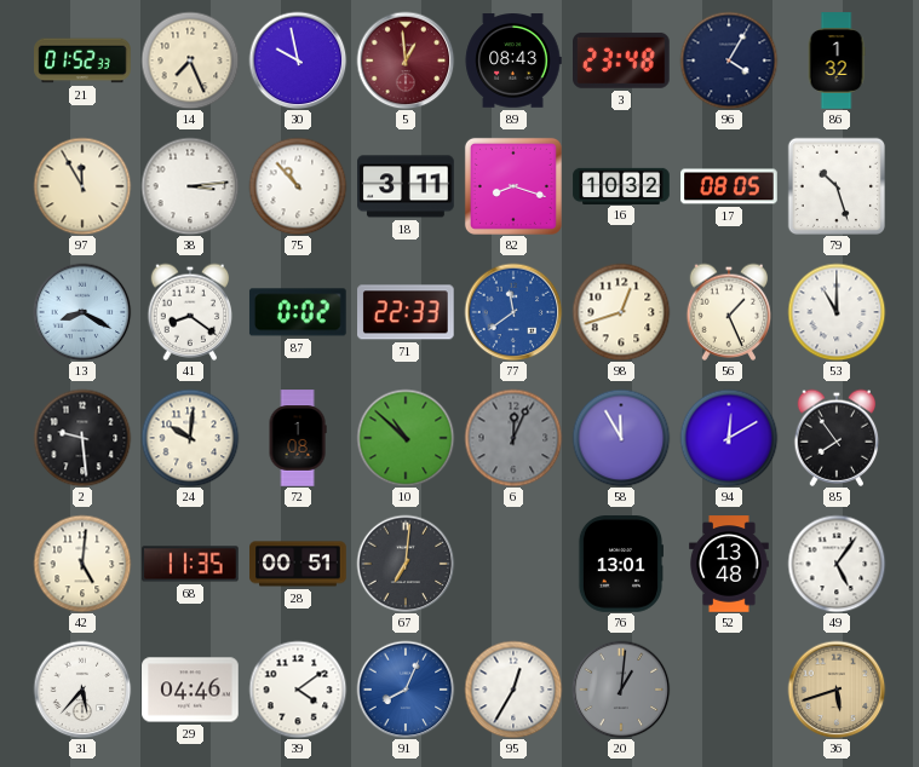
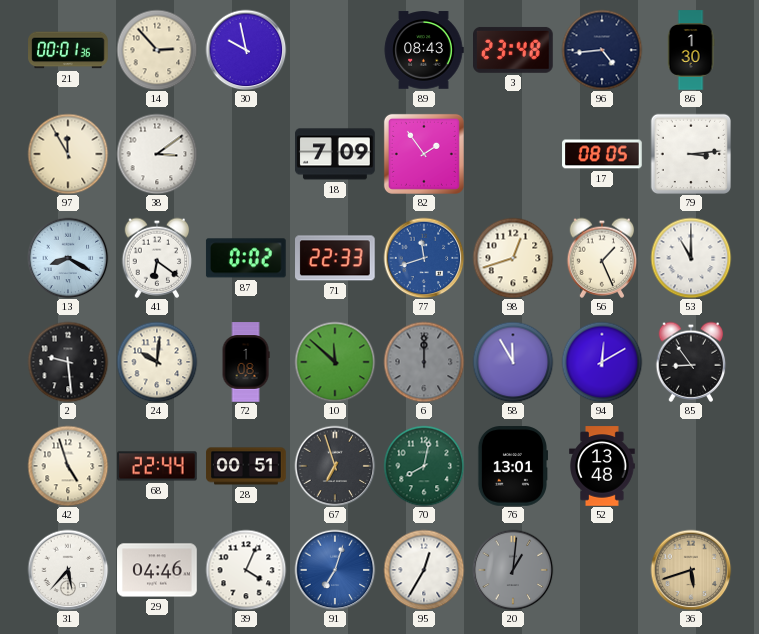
21: 01:52 -> 00:01 (68, 50)
14: 7:26 -> 2:53 (157, 50)
5: 12:59 -> none (406, 60)
96: 4:05 -> 4:44 (602, 50)
86: 1:32 -> 1:30 (691, 50)
38: 3:14 -> 3:09 (157, 154)
75: 10:53 -> none (298, 186)
18: 3:11 -> 7:09 (335, 154)
82: 8:18 -> 1:54 (424, 154)
16: 10:32 -> none (621, 185)
79: 10:27 -> 3:14 (690, 153)
41: 8:21 -> 6:21 (157, 258)
77: 11:39 -> 11:42 (424, 258)
10: 10:52 -> 11:52 (335, 362)
6: 12:04 -> 12:00 (424, 362)
85: 7:54 -> 8:54 (691, 362)
42: 5:01 -> 4:57 (68, 466)
68: 11:35 -> 22:44 (157, 466)
67: 7:01 -> 6:57 (335, 466)
70: none -> 8:02 (424, 466)
49: 5:06 -> none (837, 564)
39: 4:09 -> 4:04 (246, 570)
91: 8:04 -> 7:03 (335, 570)
